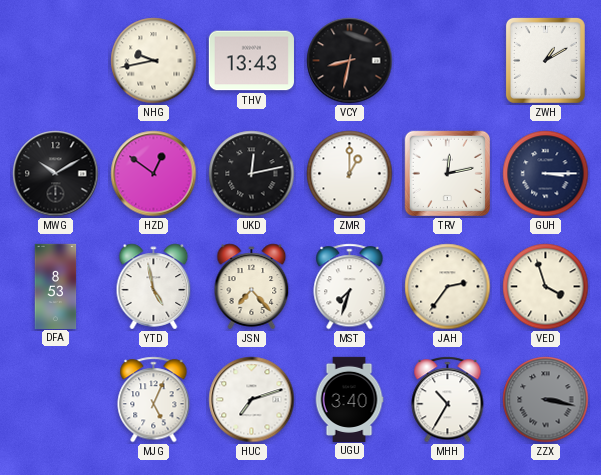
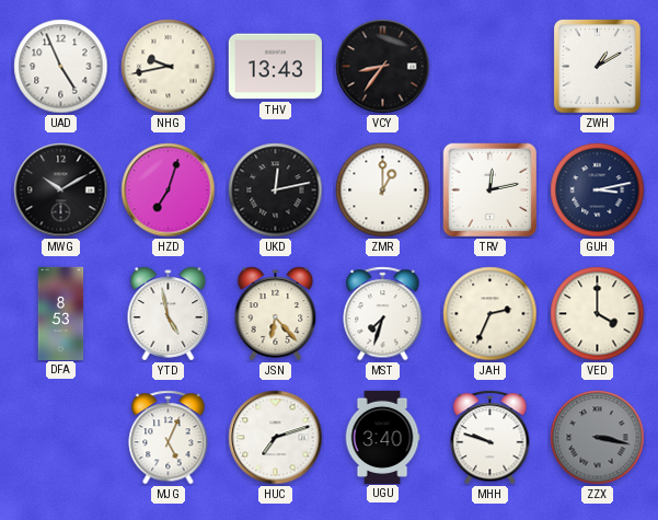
UAD: none -> 4:56 (61, 67)
VCY: 8:32 -> 8:36 (383, 67)
HZD: 12:51 -> 7:03 (169, 190)
GUH: 3:15 -> 3:13 (598, 190)
JSN: 7:23 -> 6:23 (276, 314)
JAH: 2:36 -> 2:34 (490, 314)
VED: 3:57 -> 4:00 (598, 314)
MHH: 10:35 -> 9:48 (490, 438)
